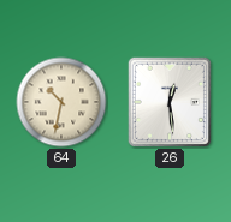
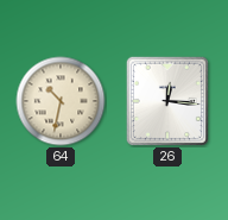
26: 12:29 -> 12:16 (167, 101)
